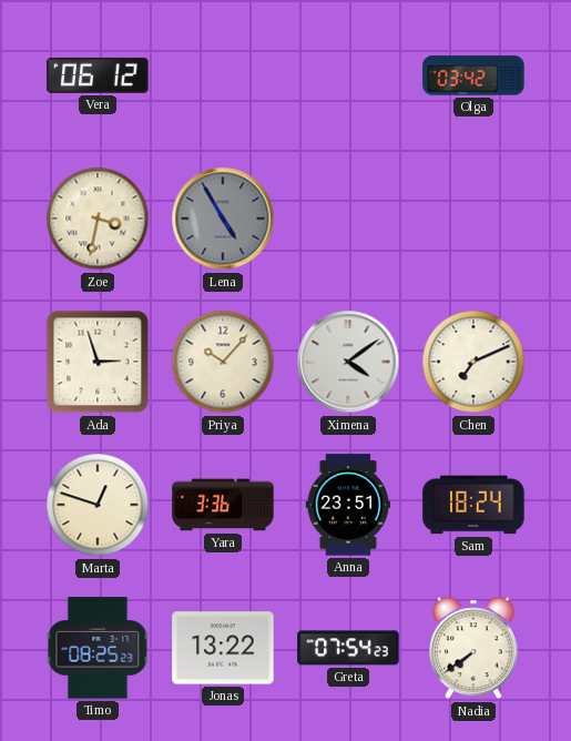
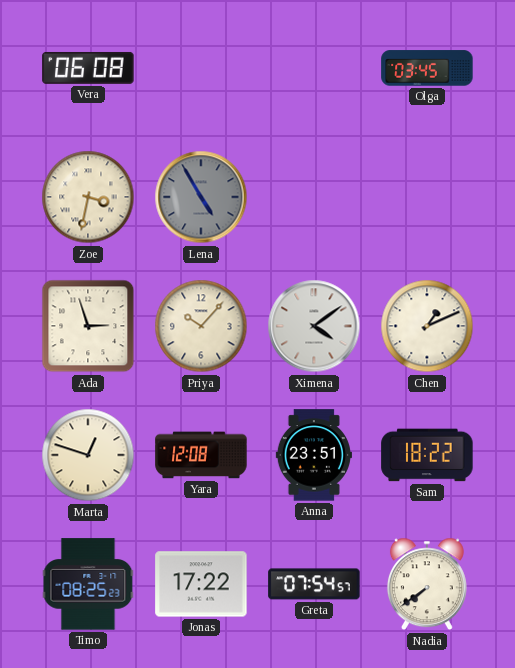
Vera: 06:12 -> 06:08 (88, 68)
Olga: 03:42 -> 03:45 (427, 68)
Chen: 7:11 -> 1:11 (427, 326)
Yara: 3:36 -> 12:08 (201, 455)
Sam: 18:24 -> 18:22 (427, 455)
Jonas: 13:22 -> 17:22 (201, 584)
Greta: 07:54:23 -> 07:54:57 (314, 584)
